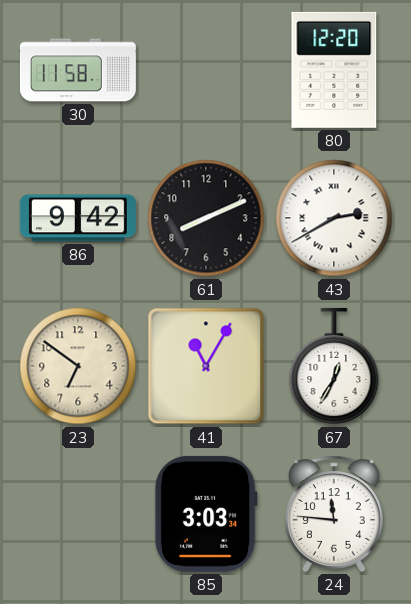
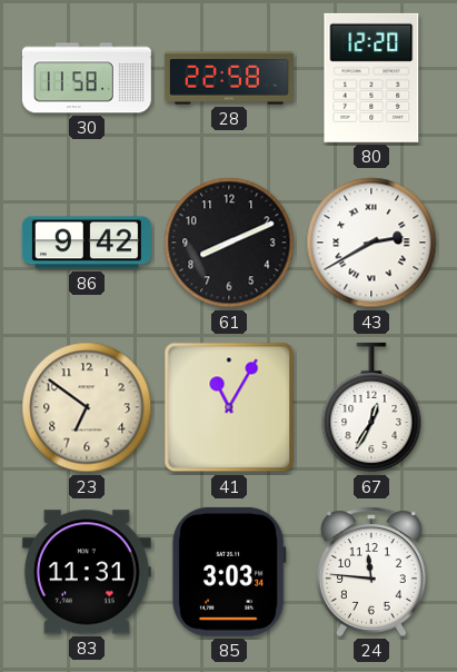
28: none -> 22:58 (229, 78)
83: none -> 11:31 (87, 572)
